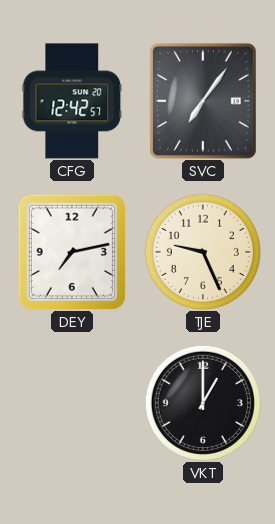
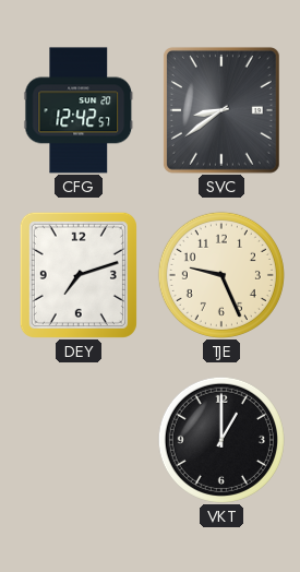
SVC: 7:06 -> 8:39 (221, 110)
DEY: 7:13 -> 7:12 (79, 275)
